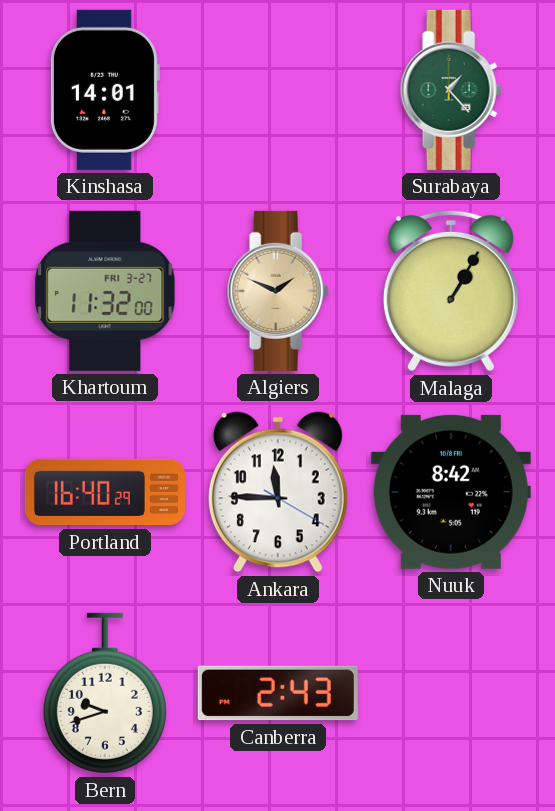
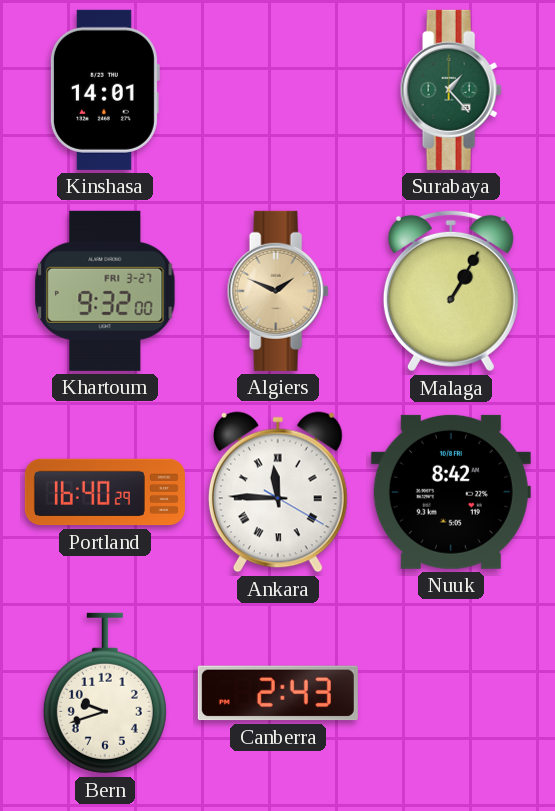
Khartoum: 11:32 -> 9:32 (105, 291)
Ankara numerals: Arabic -> Roman (278, 492)
